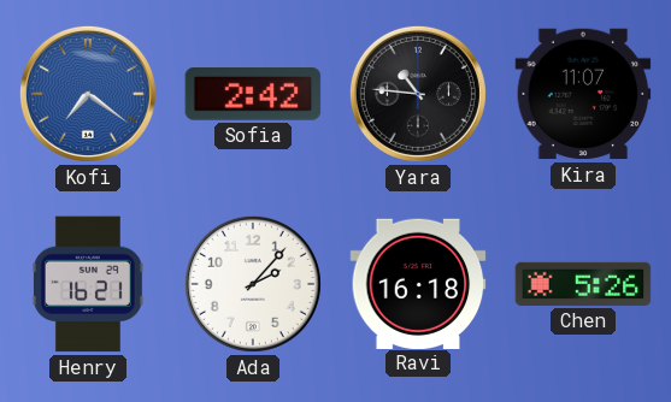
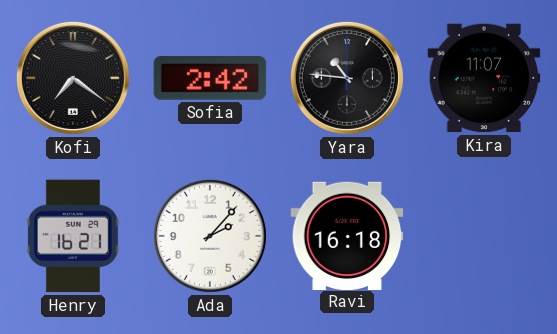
Kofi dial: blue -> black (73, 78)
Chen: 5:26 -> none (583, 284)
